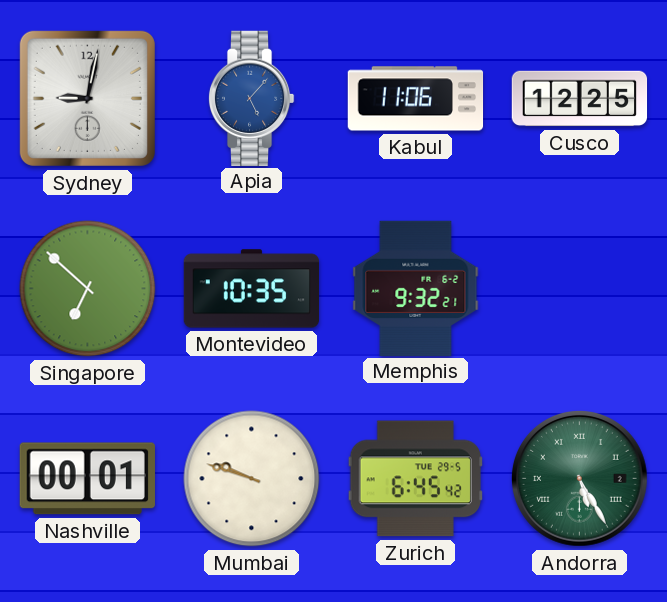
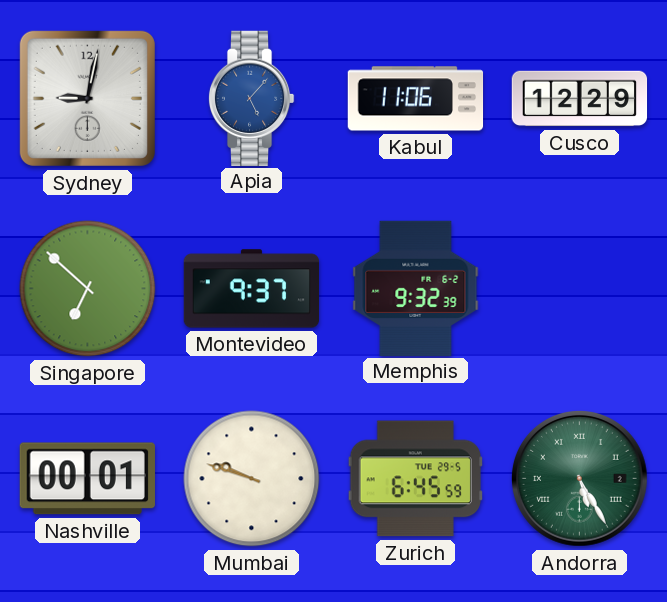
Cusco: 12:25 -> 12:29 (580, 99)
Montevideo: 10:35 -> 9:37 (252, 289)
Memphis: 9:32:21 -> 9:32:39 (416, 288)
Zurich: 6:45:42 -> 6:45:59 (415, 479)
